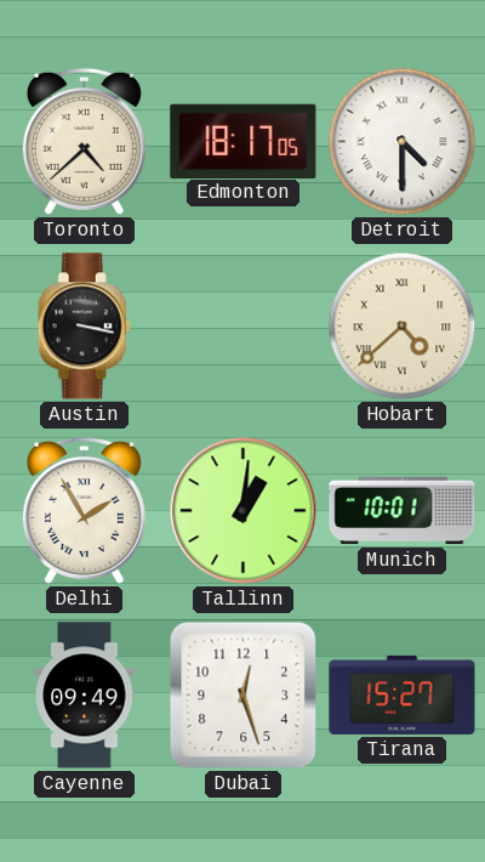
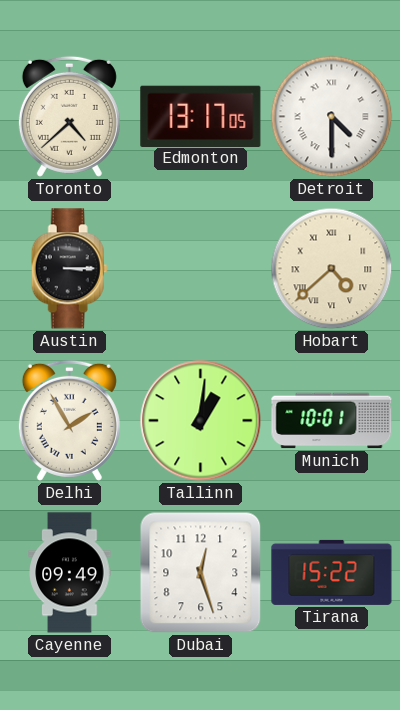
Edmonton: 18:17 -> 13:17 (201, 116)
Austin: 3:17 -> 3:15 (69, 269)
Tirana: 15:27 -> 15:22 (332, 572)
